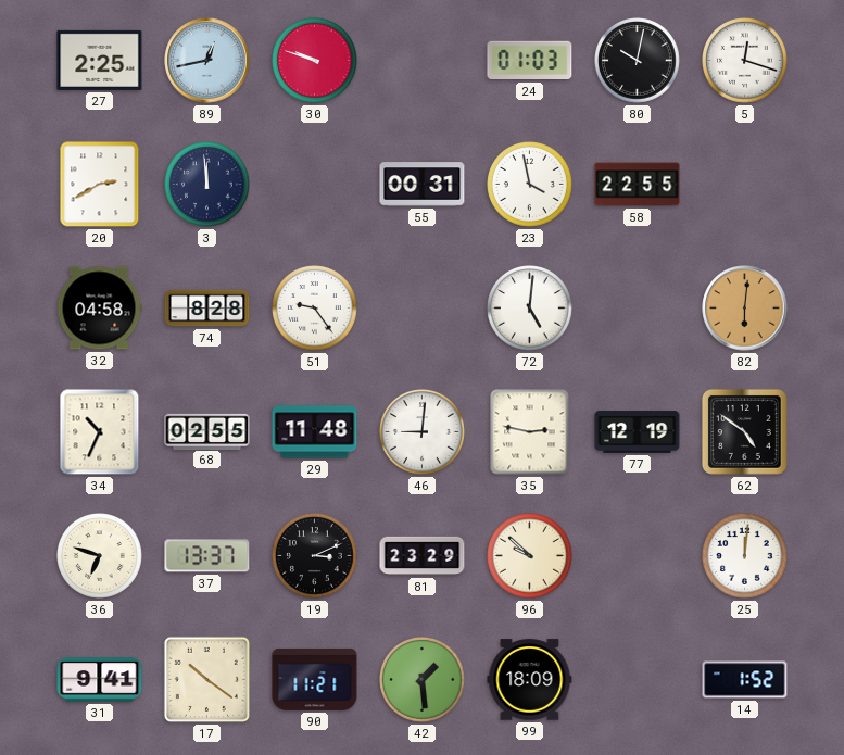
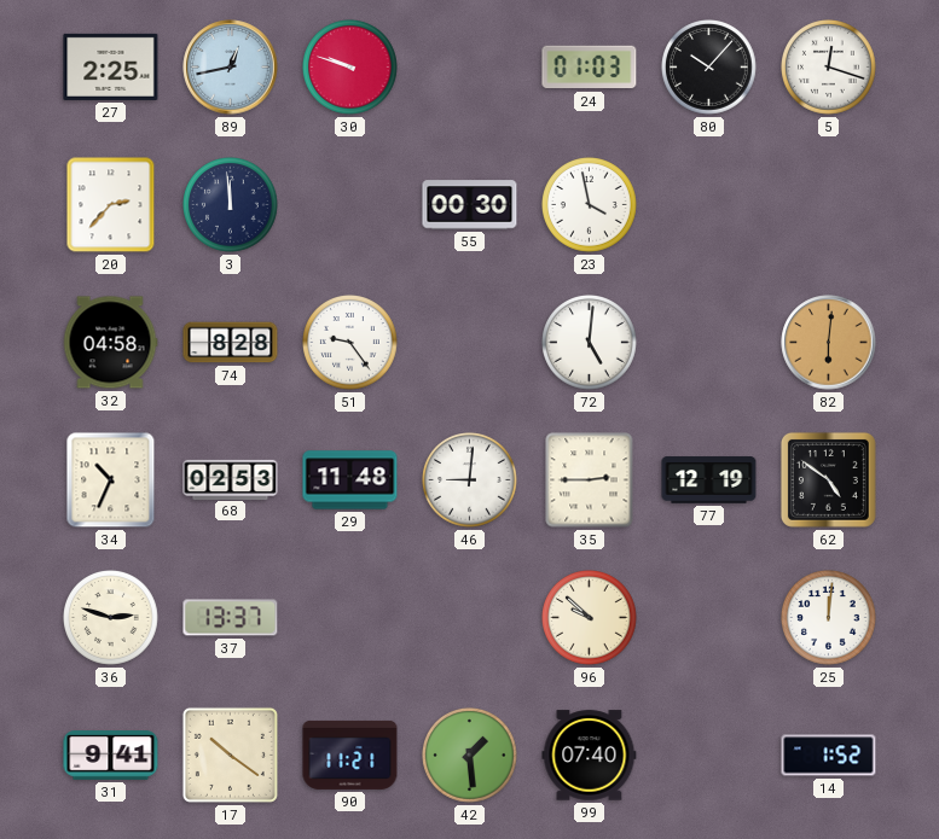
80: 10:02 -> 10:07 (709, 68)
20: 2:40 -> 2:37 (111, 205)
55: 00:31 -> 00:30 (470, 205)
58: 22:55 -> none (638, 185)
68: 02:55 -> 02:53 (231, 479)
35: 2:47 -> 2:45 (590, 480)
36: 6:48 -> 2:48 (111, 618)
19: 3:11 -> none (315, 556)
81: 23:29 -> none (423, 556)
99: 18:09 -> 07:40 (590, 756)
